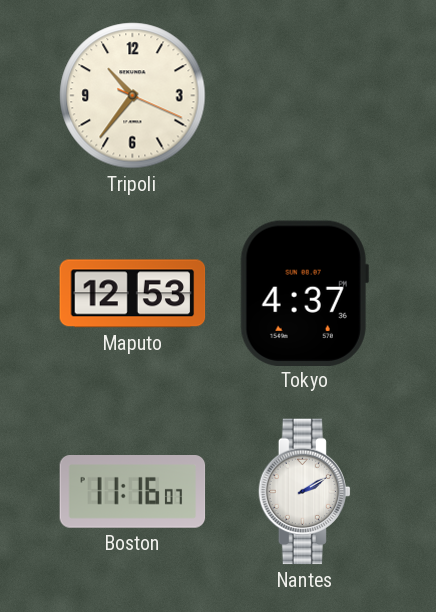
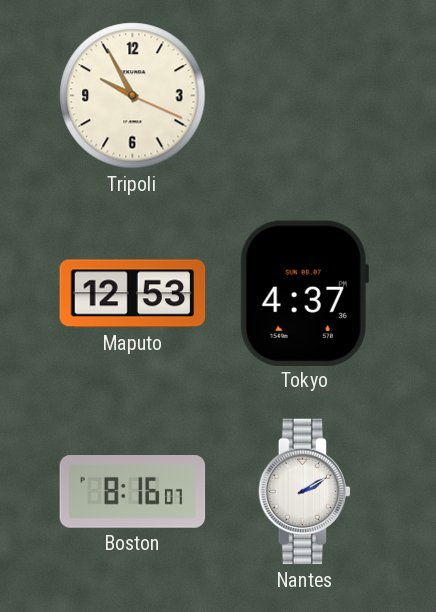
Tripoli: 10:36 -> 9:55 (133, 96)
Boston: 11:16 -> 8:16 (133, 492)
